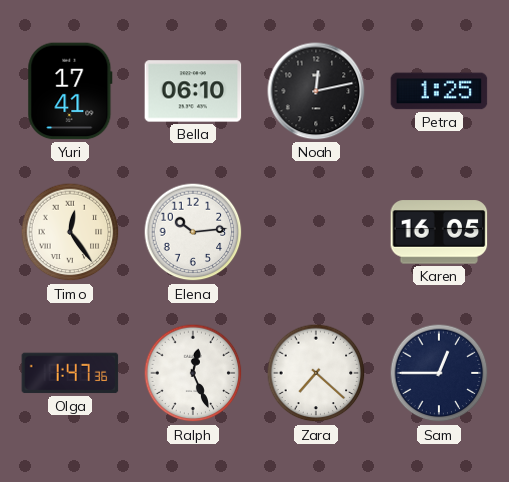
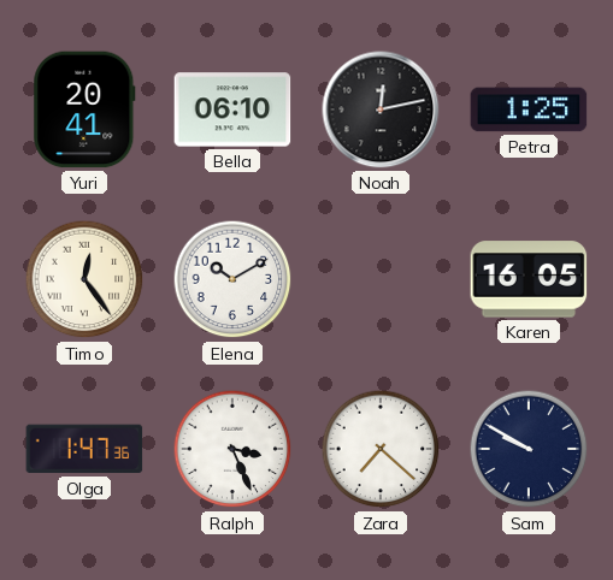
Yuri: 17:41 -> 20:41 (84, 110)
Elena: 10:14 -> 10:10 (232, 279)
Ralph: 12:26 -> 3:26 (232, 449)
Sam: 12:45 -> 9:50 (529, 449)
